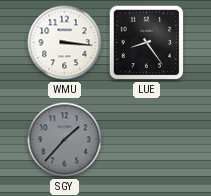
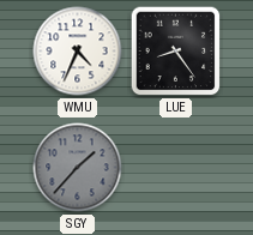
WMU: 3:16 -> 4:34 (78, 52)
